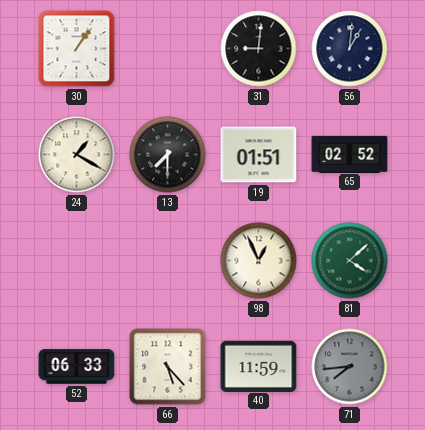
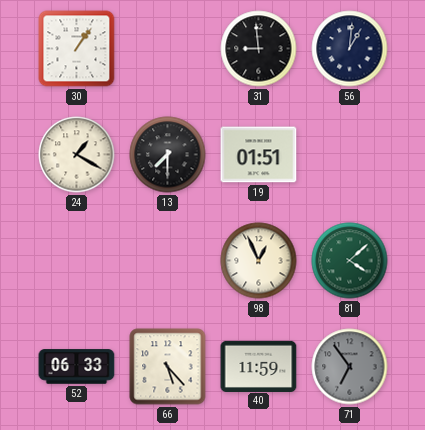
31: 9:01 -> 8:59 (259, 49)
65: 02:52 -> none (350, 154)
71: 7:44 -> 6:54 (350, 367)
